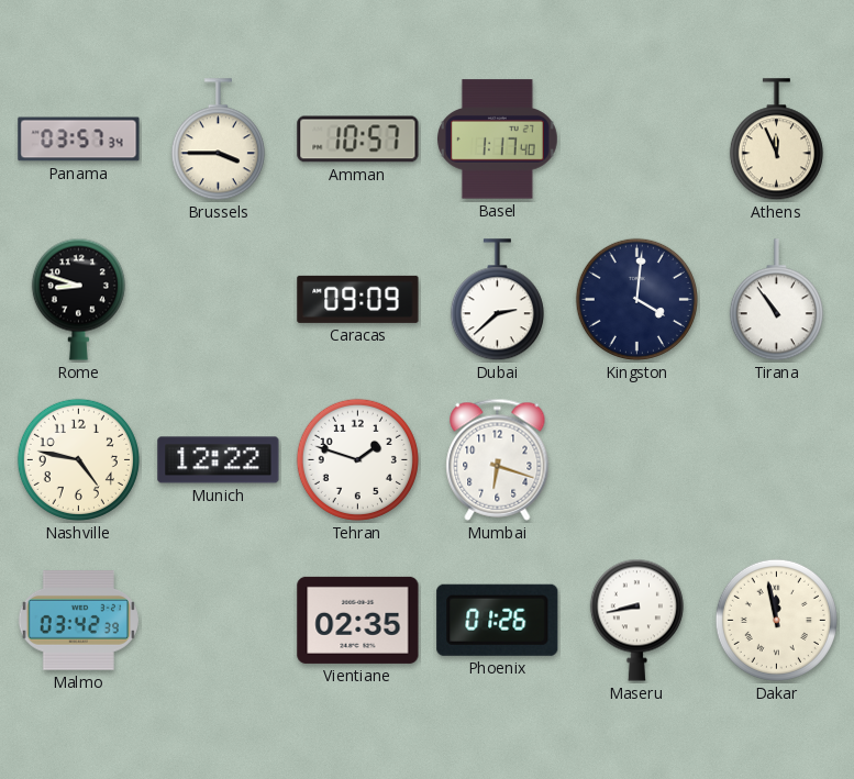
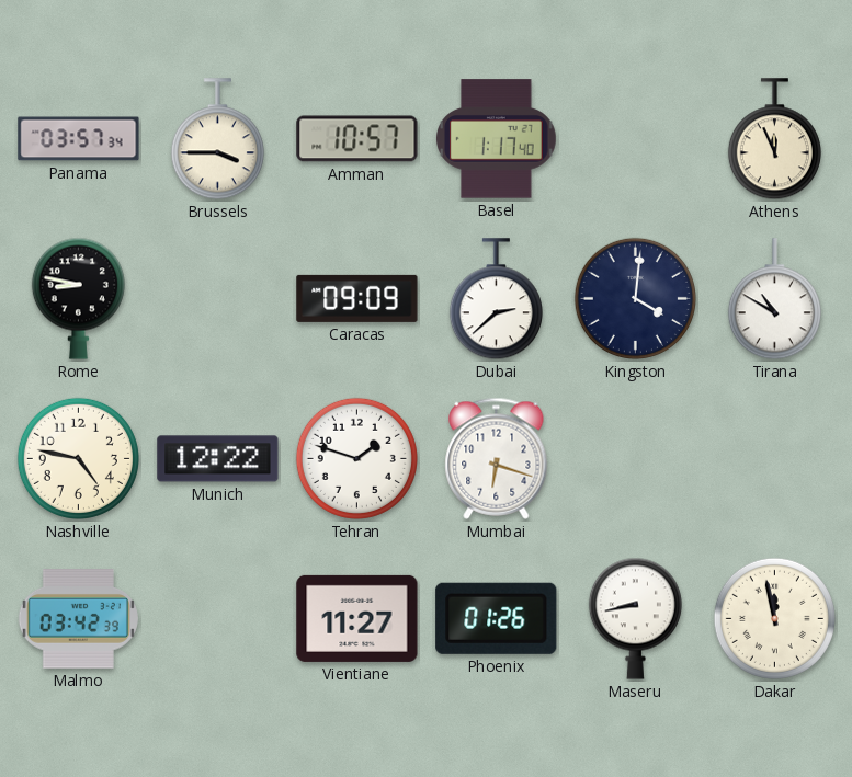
Rome: 8:48 -> 8:47 (78, 298)
Tirana: 10:54 -> 10:50 (774, 299)
Vientiane: 02:35 -> 11:27 (357, 618)
